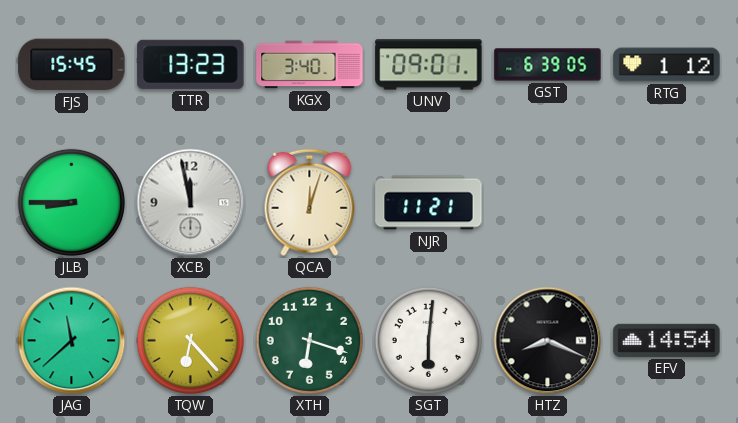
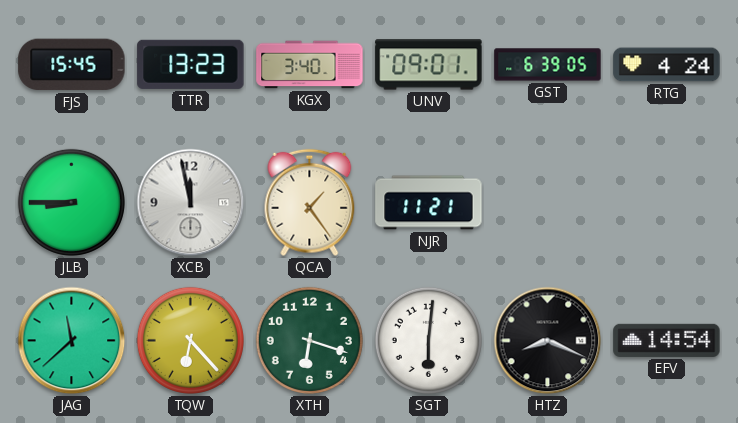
RTG: 1:12 -> 4:24 (667, 65)
QCA: 12:03 -> 1:24 (310, 203)
